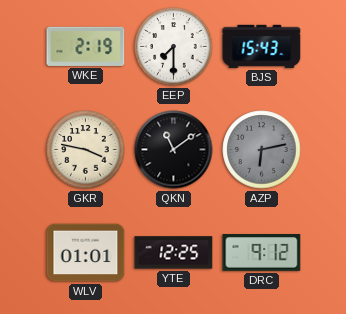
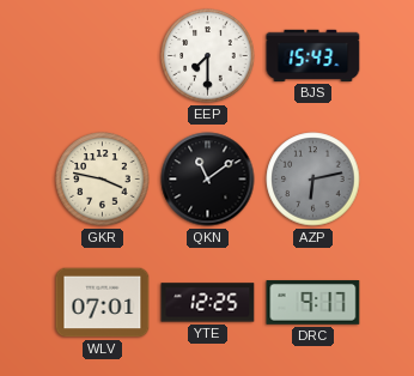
WKE: 2:19 -> none (86, 46)
WLV: 01:01 -> 07:01 (103, 303)
DRC: 9:12 -> 9:17 (313, 303)
